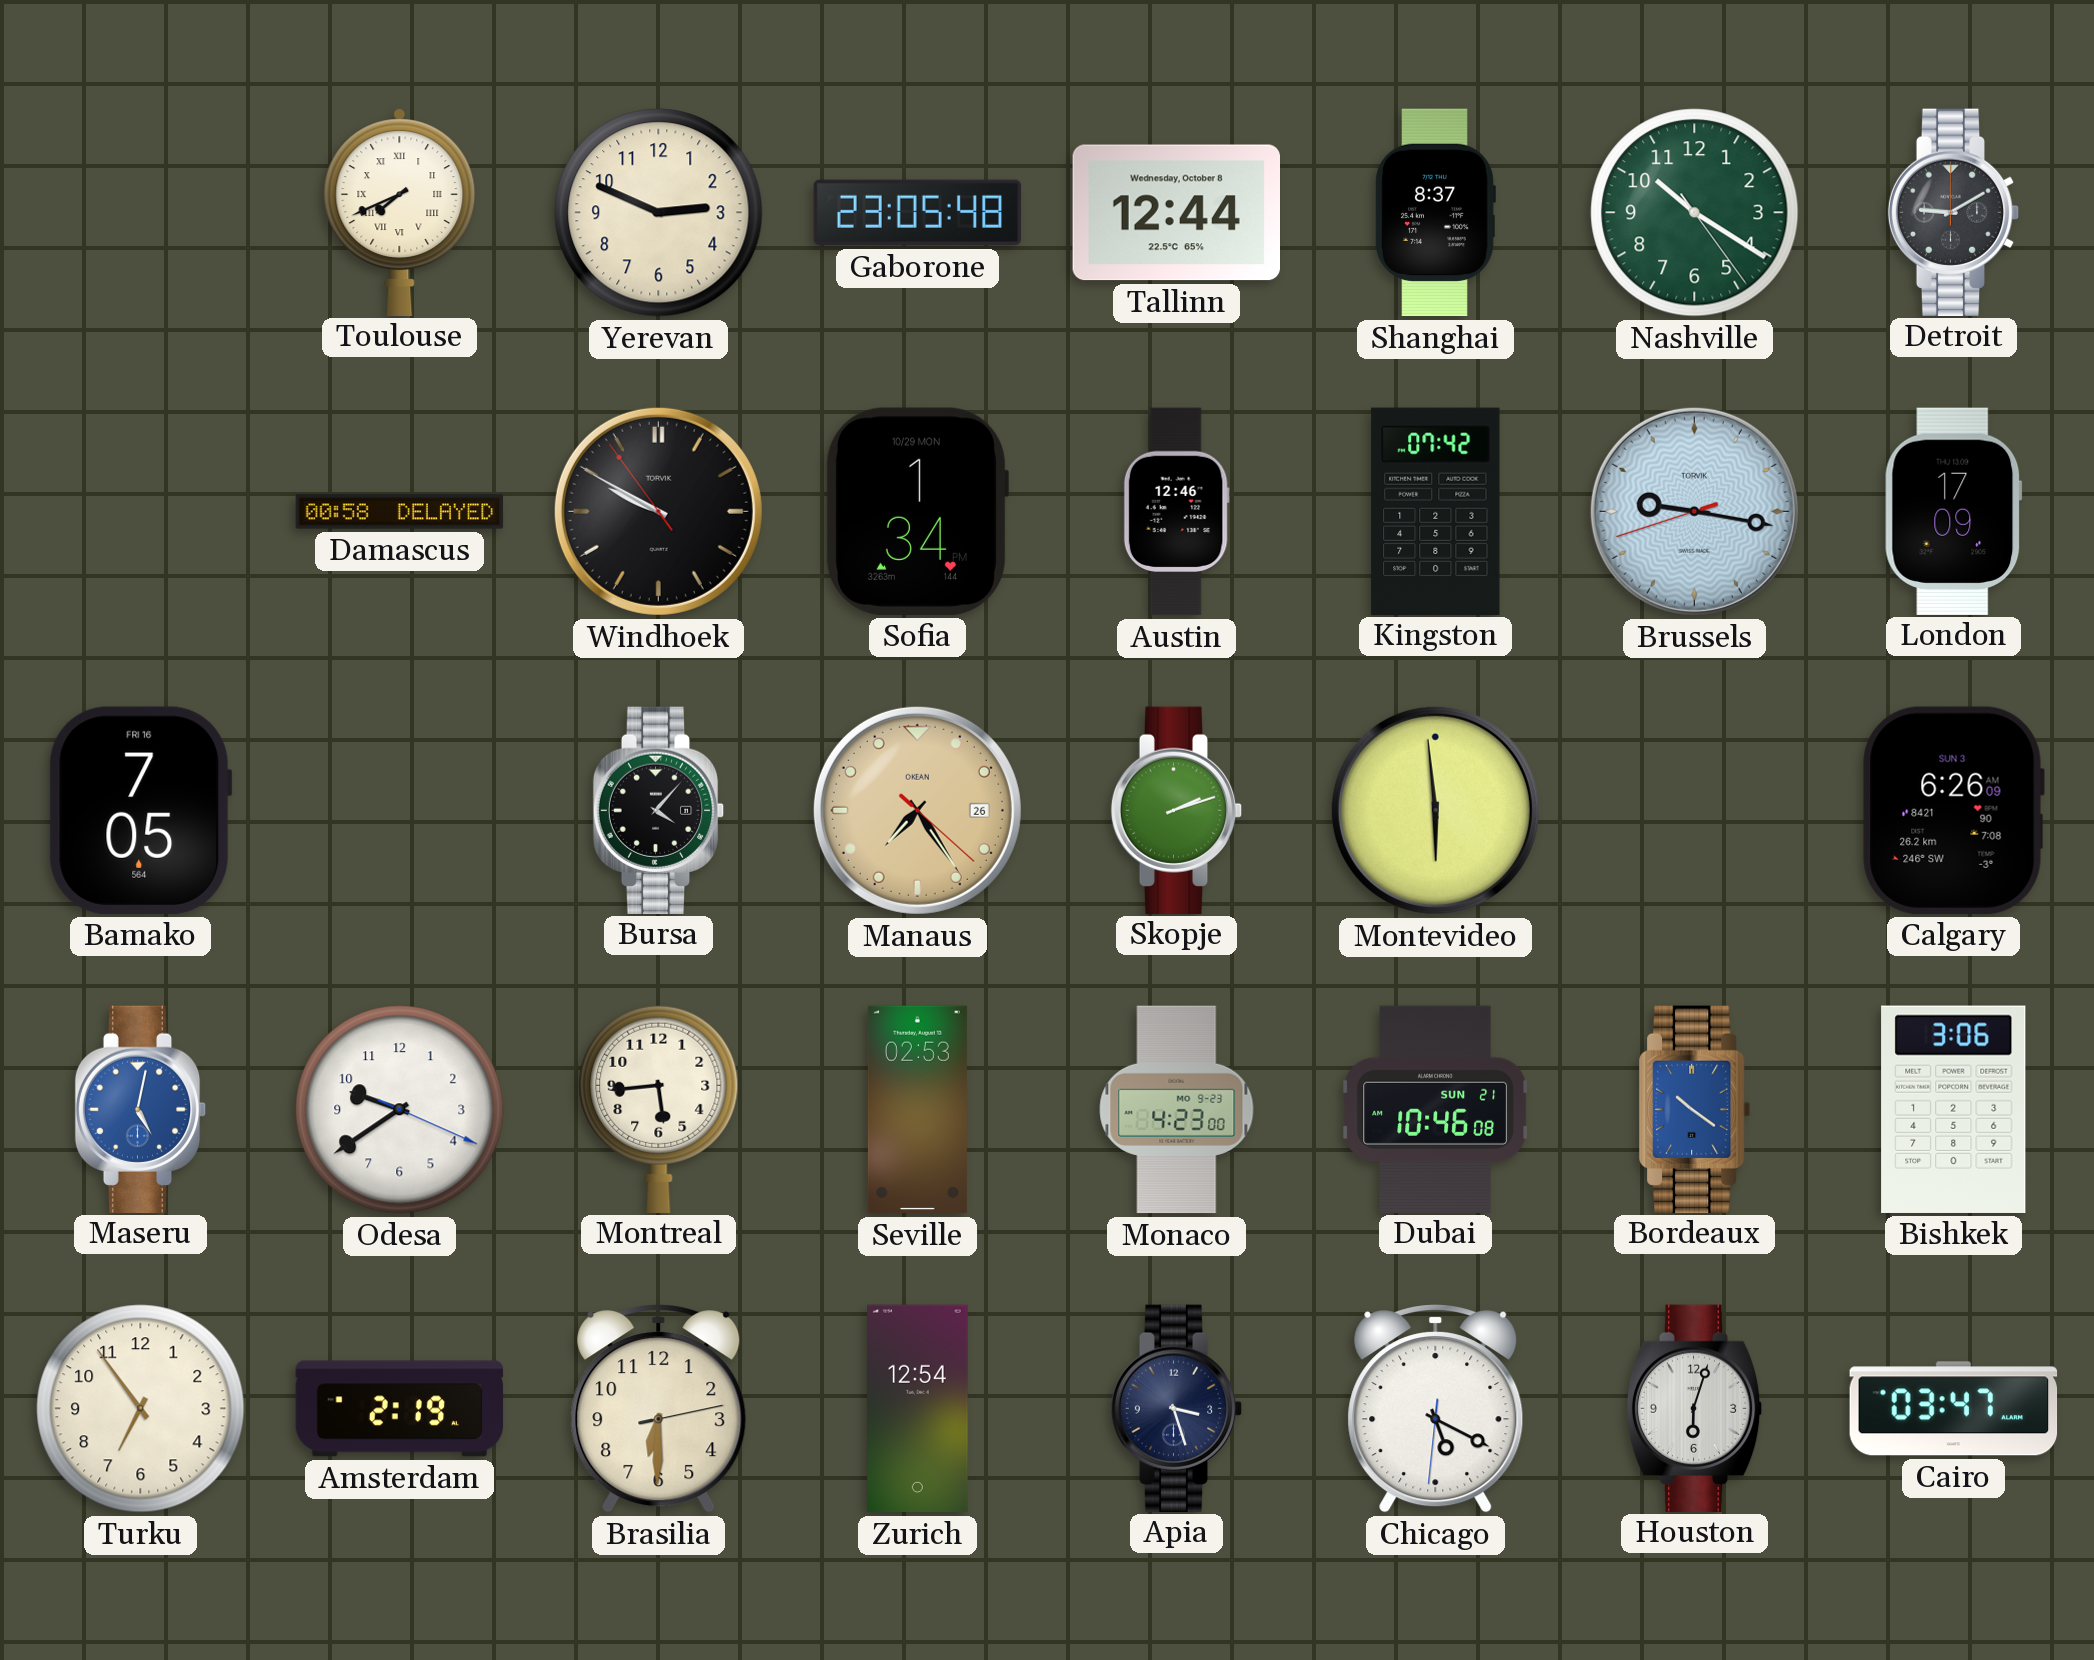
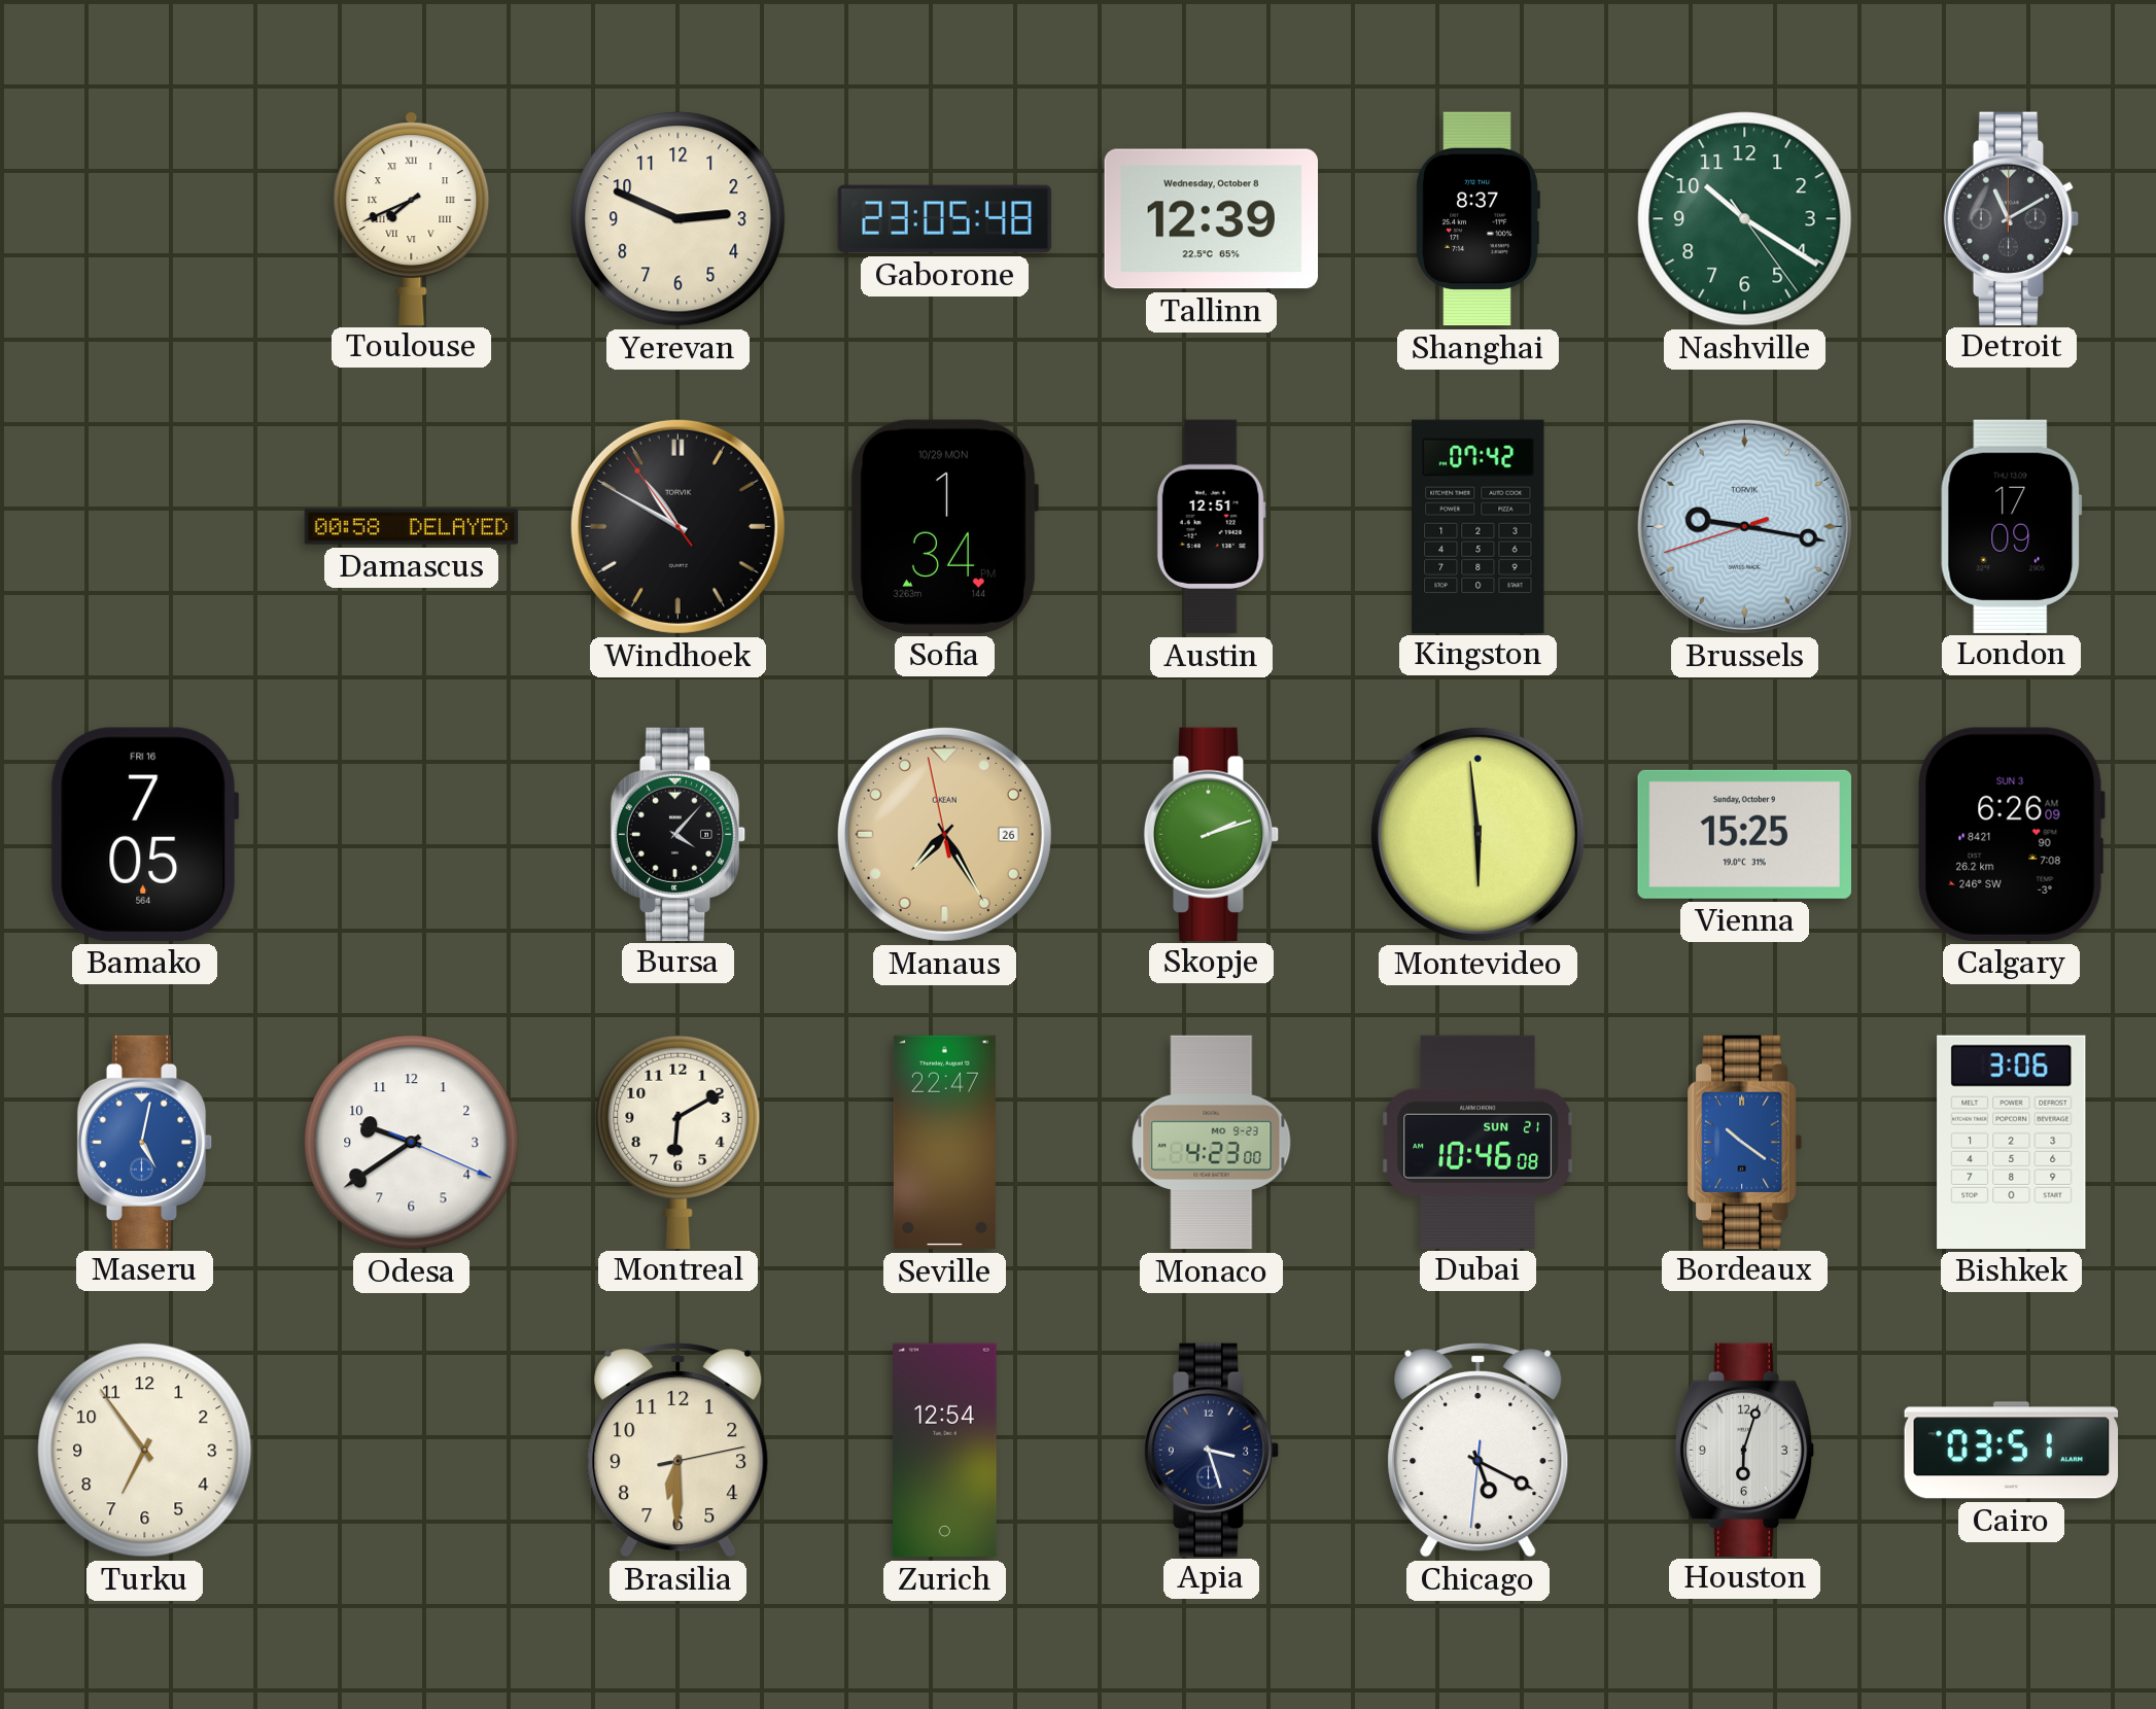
Tallinn: 12:44 -> 12:39 (1211, 219)
Detroit: 9:10 -> 11:10 (2012, 218)
Windhoek: 9:49 -> 10:49 (677, 526)
Austin: 12:46 -> 12:51 (1211, 527)
Manaus: 7:24:22 -> 7:24:58 (944, 834)
Vienna: none -> 15:25 (1744, 834)
Montreal: 5:44 -> 6:10 (679, 1141)
Seville: 02:53 -> 22:47 (944, 1143)
Amsterdam: 2:19 -> none (400, 1409)
Cairo: 03:47 -> 03:51 (2012, 1451)
